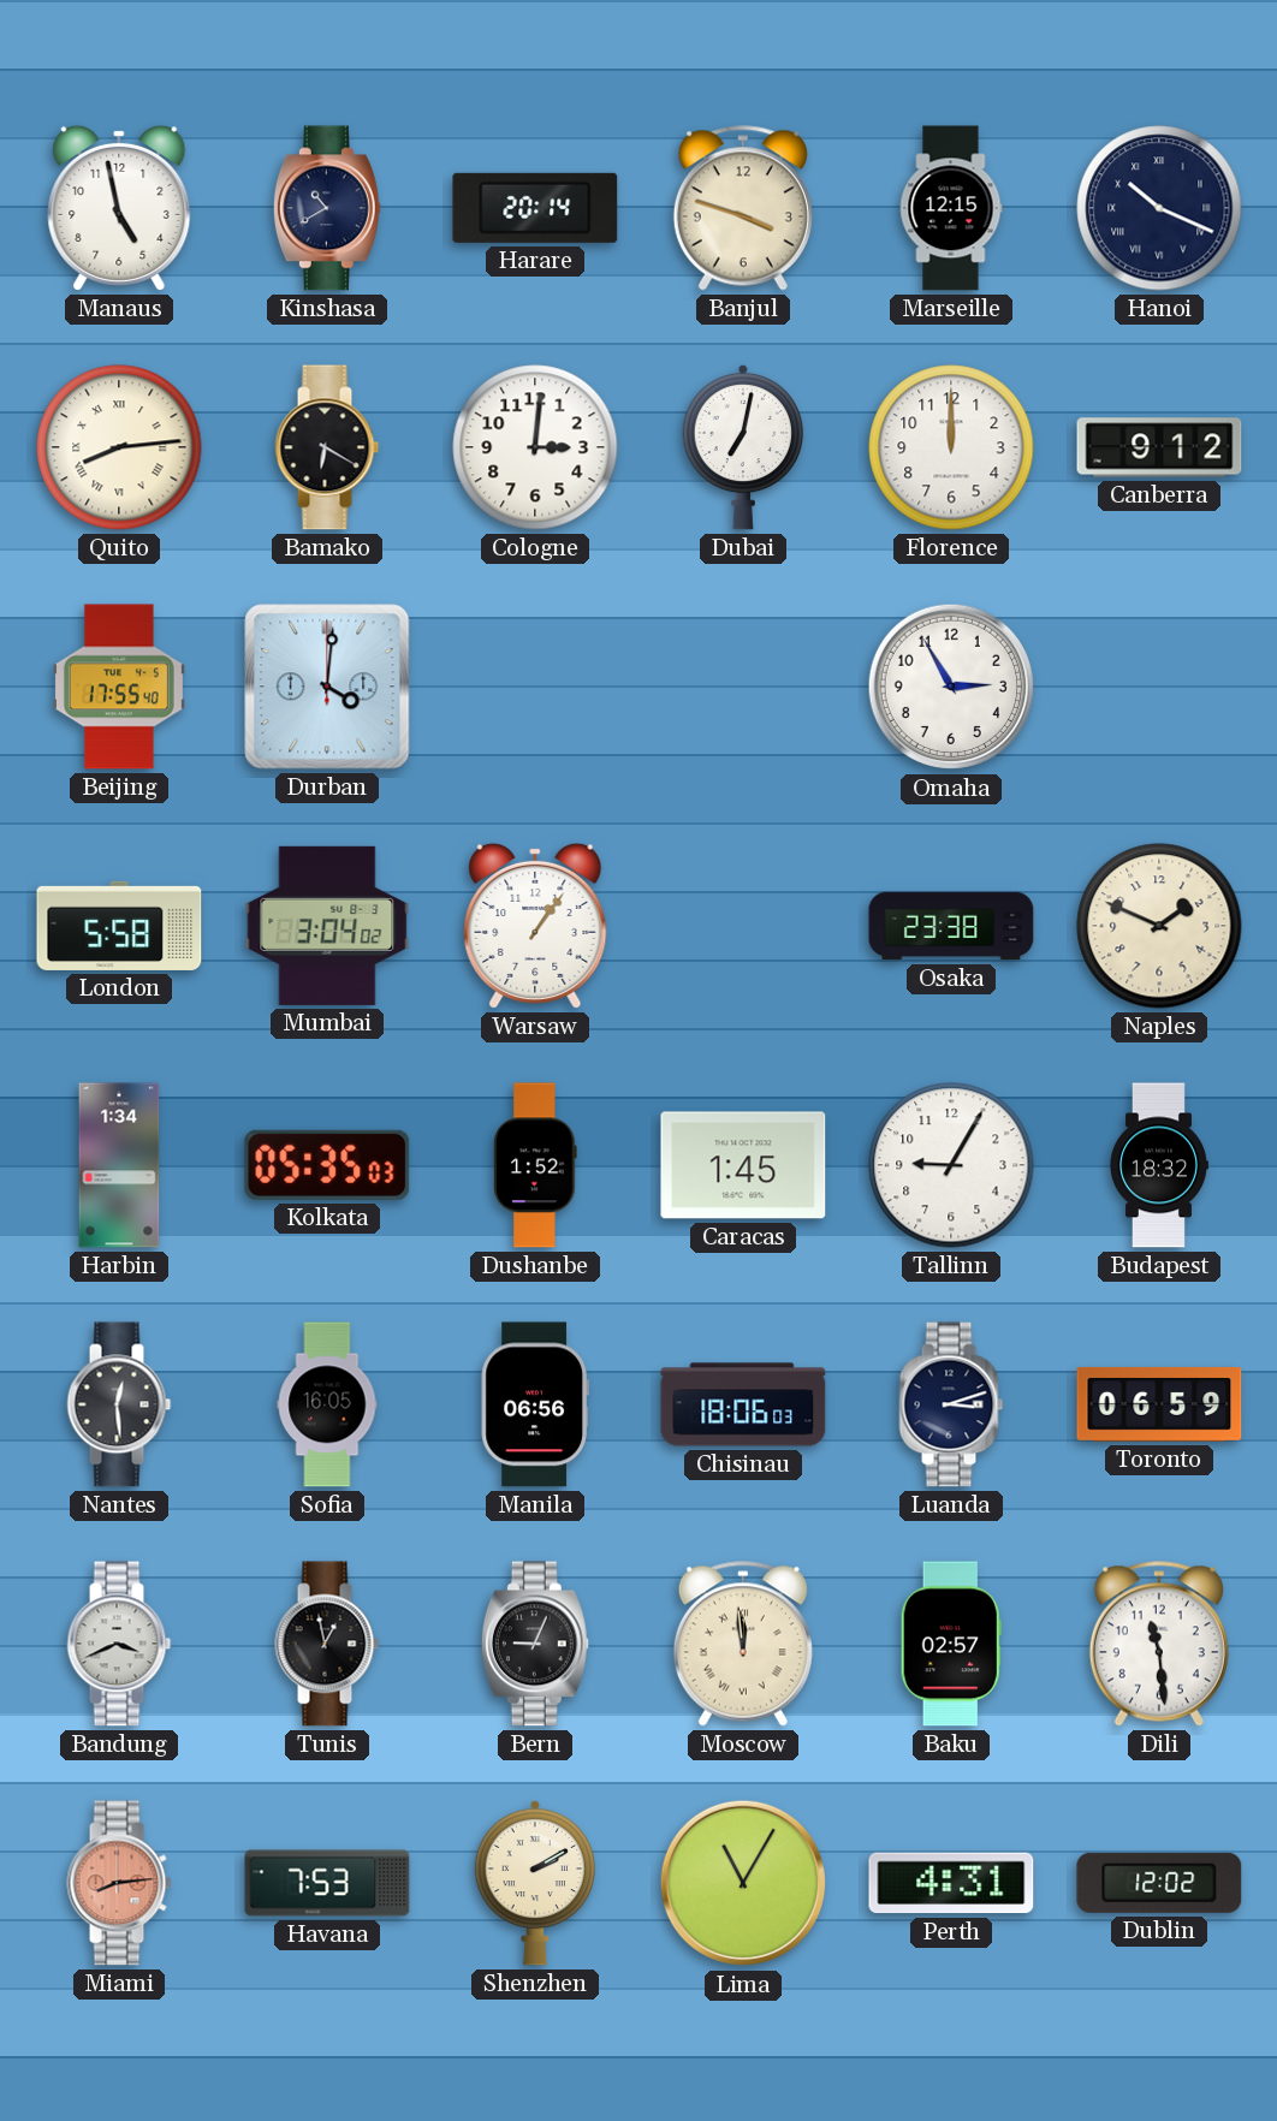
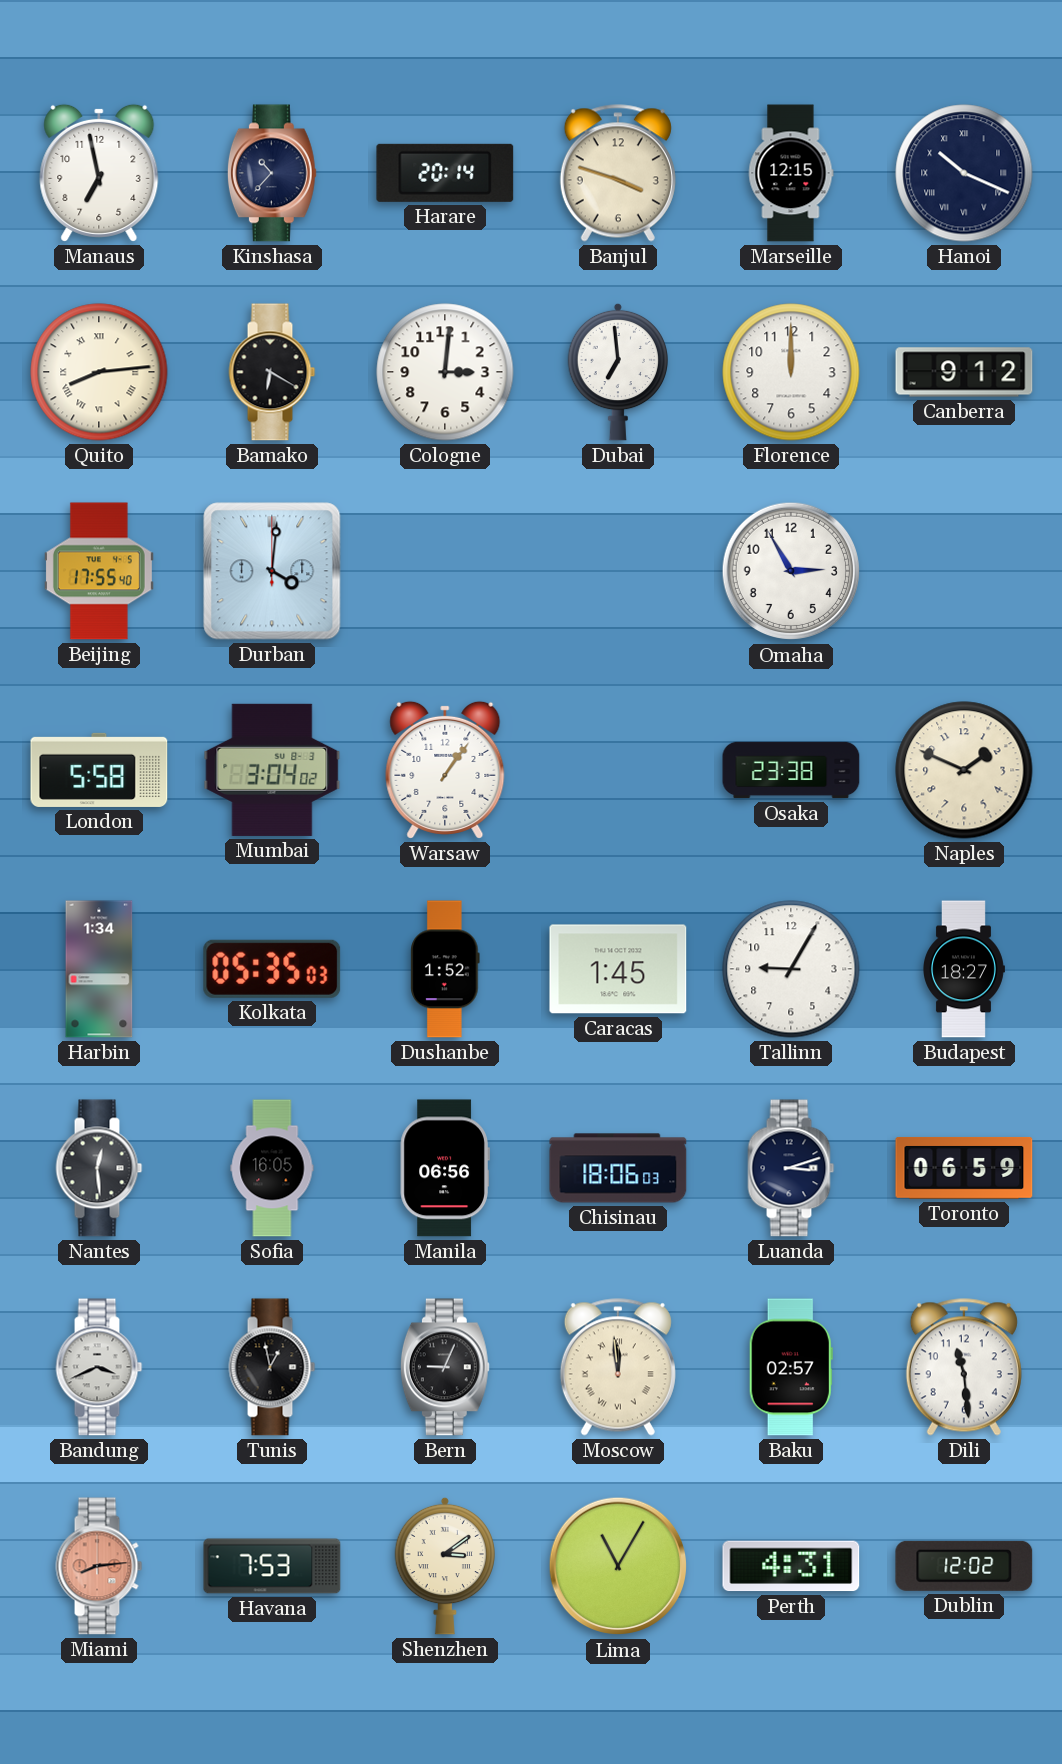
Manaus: 4:58 -> 6:58 (99, 173)
Kinshasa: 10:40 -> 10:37 (272, 173)
Dubai: 7:02 -> 6:59 (617, 372)
Budapest: 18:32 -> 18:27 (964, 969)
Shenzhen: 2:10 -> 3:09 (444, 1566)
